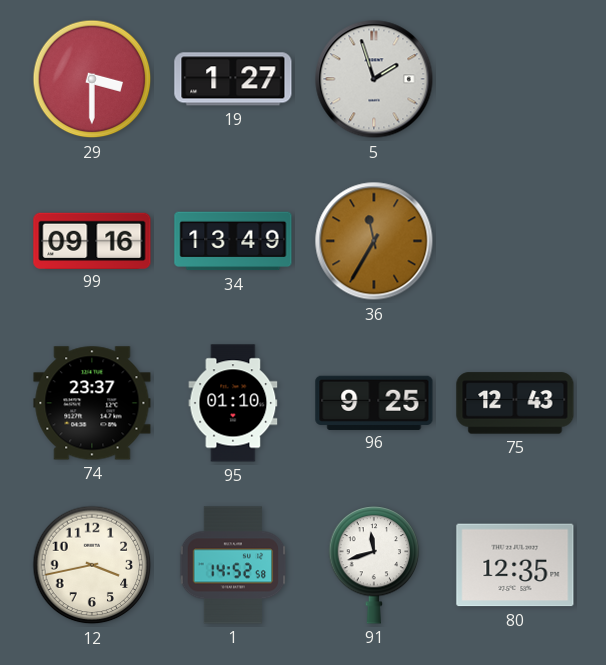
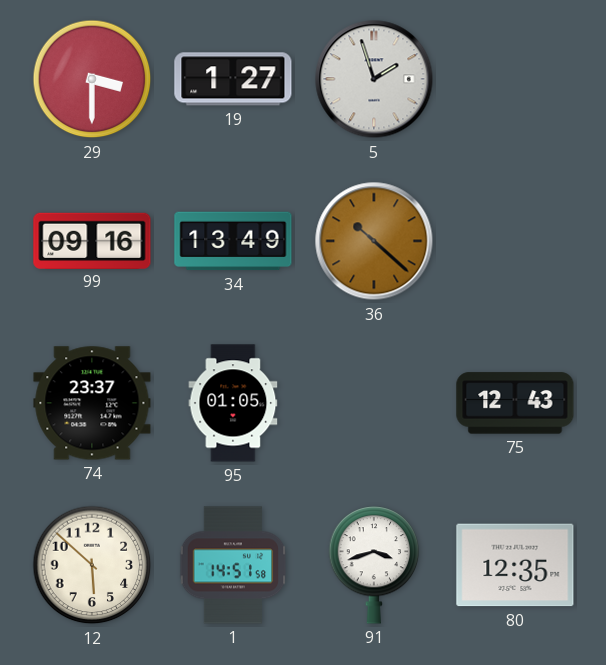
36: 11:35 -> 10:22 (374, 241)
95: 01:10 -> 01:05 (233, 403)
96: 9:25 -> none (374, 402)
12: 3:43 -> 5:52 (92, 565)
1: 14:52 -> 14:51 (233, 565)
91: 11:42 -> 3:42 (374, 565)
